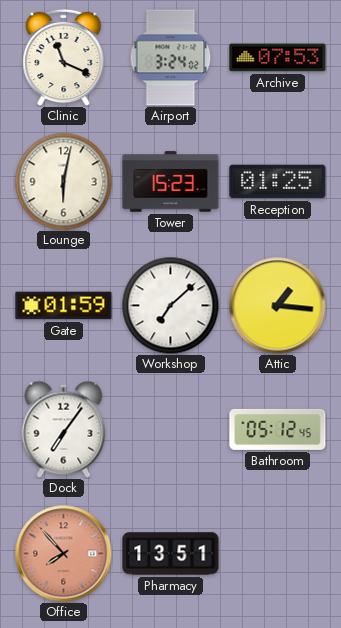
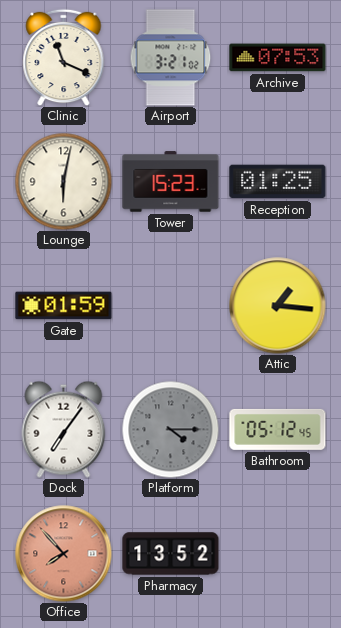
Airport: 3:24 -> 3:21 (171, 58)
Workshop: 7:08 -> none (170, 305)
Platform: none -> 4:15 (170, 429)
Pharmacy: 13:51 -> 13:52 (171, 554)
